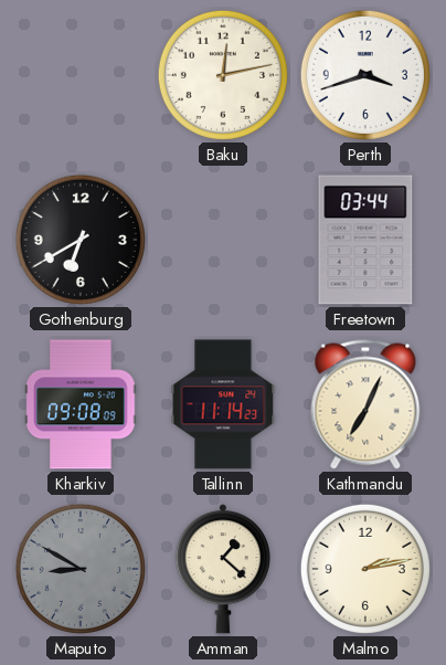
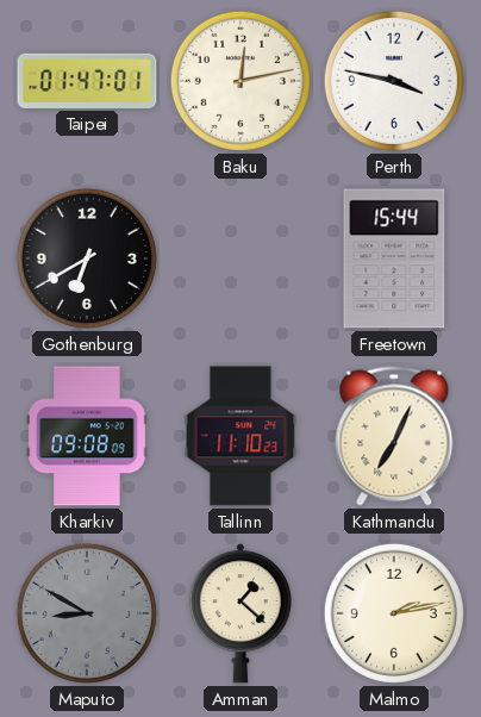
Taipei: none -> 01:47 (87, 81)
Perth: 3:42 -> 3:47 (394, 81)
Freetown: 03:44 -> 15:44 (394, 258)
Tallinn: 11:14 -> 11:10 (240, 436)
